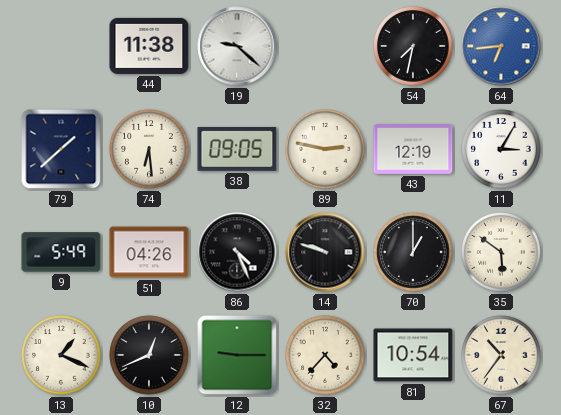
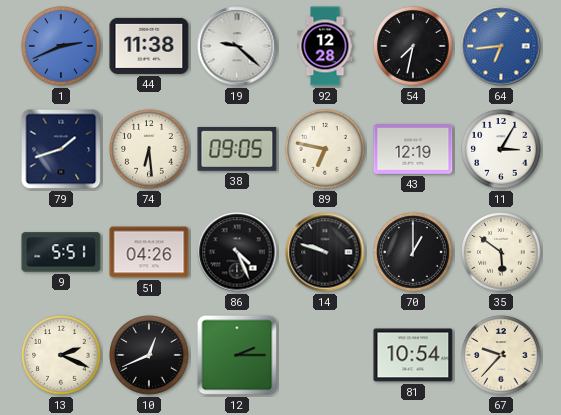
1: none -> 2:41 (61, 46)
92: none -> 12:28 (325, 46)
79: 1:38 -> 1:42 (61, 149)
89: 2:47 -> 6:47 (325, 149)
9: 5:49 -> 5:51 (61, 252)
13: 1:19 -> 2:19 (61, 355)
12: 9:15 -> 2:15 (237, 355)
32: 4:37 -> none (325, 355)
67: 10:36 -> 9:37 (501, 355)
